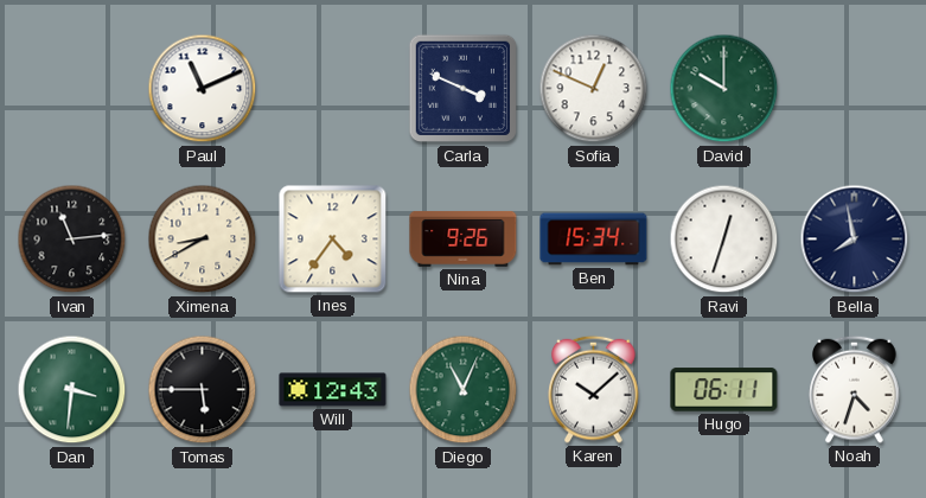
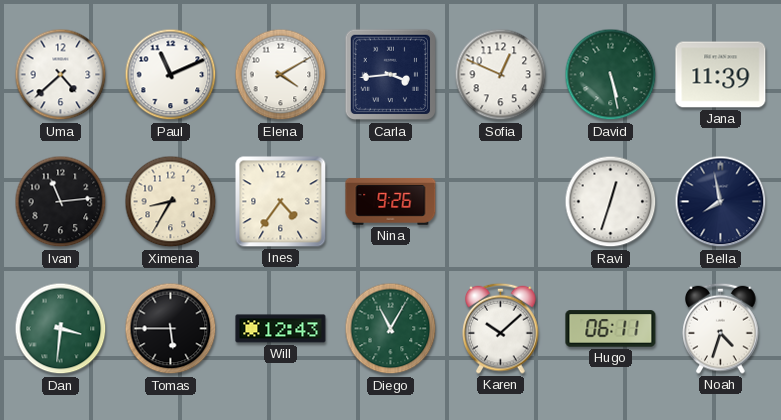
Uma: none -> 4:38 (61, 75)
Elena: none -> 4:10 (281, 75)
Carla: 3:49 -> 3:44 (391, 75)
David: 10:00 -> 5:28 (611, 75)
Jana: none -> 11:39 (721, 75)
Ximena: 8:40 -> 8:35 (171, 202)
Ben: 15:34 -> none (594, 240)
Diego: 11:04 -> 11:05 (391, 329)
